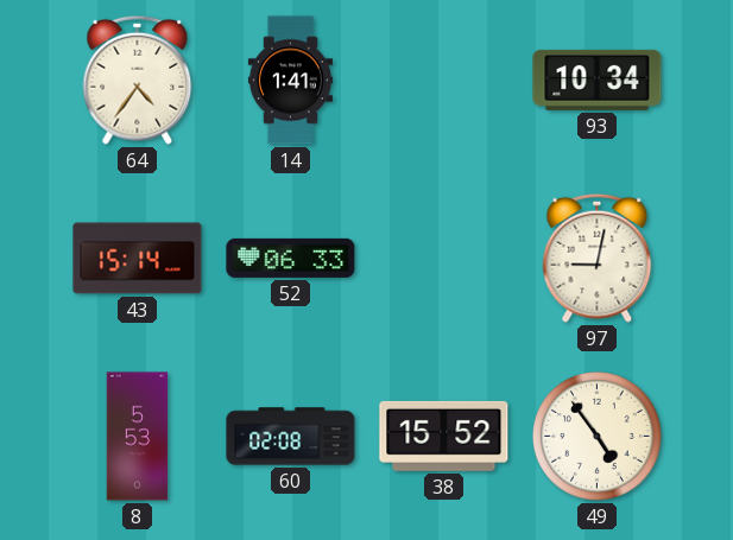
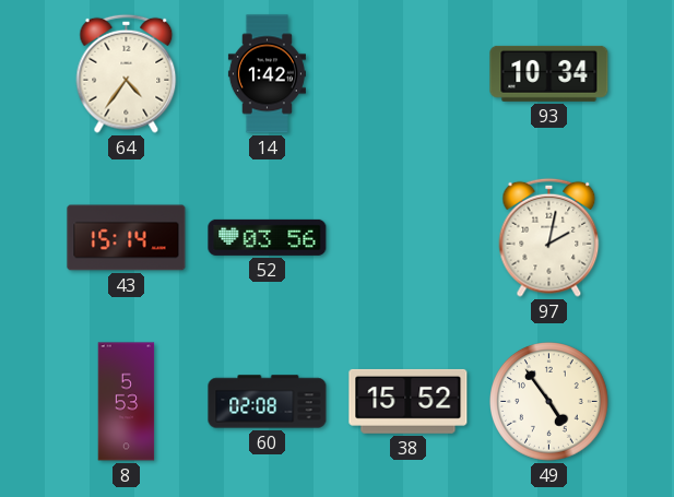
14: 1:41 -> 1:42 (267, 74)
52: 06:33 -> 03:56 (268, 237)
97: 9:02 -> 2:02 (549, 237)
